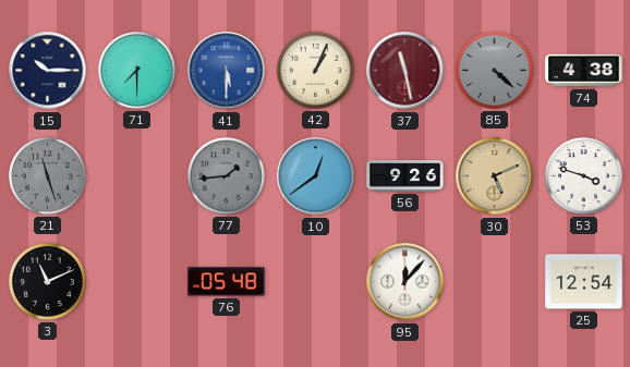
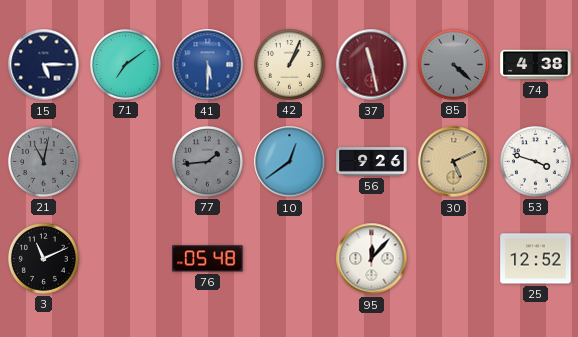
15: 10:15 -> 5:15 (44, 65)
71: 7:30 -> 7:09 (125, 64)
21: 11:27 -> 11:02 (43, 161)
25: 12:54 -> 12:52 (536, 259)
